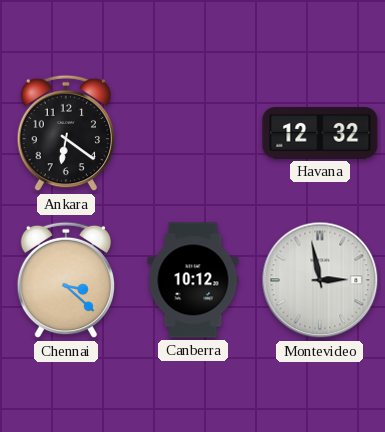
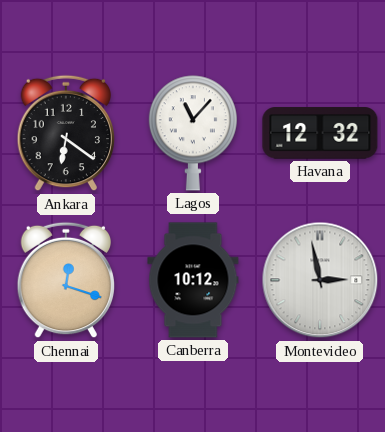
Lagos: none -> 11:07 (193, 133)
Chennai: 3:22 -> 12:18 (66, 280)
